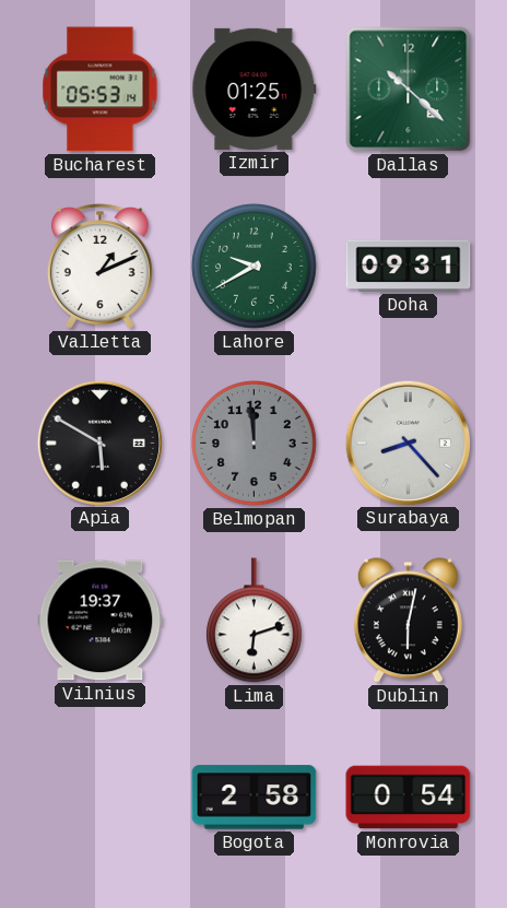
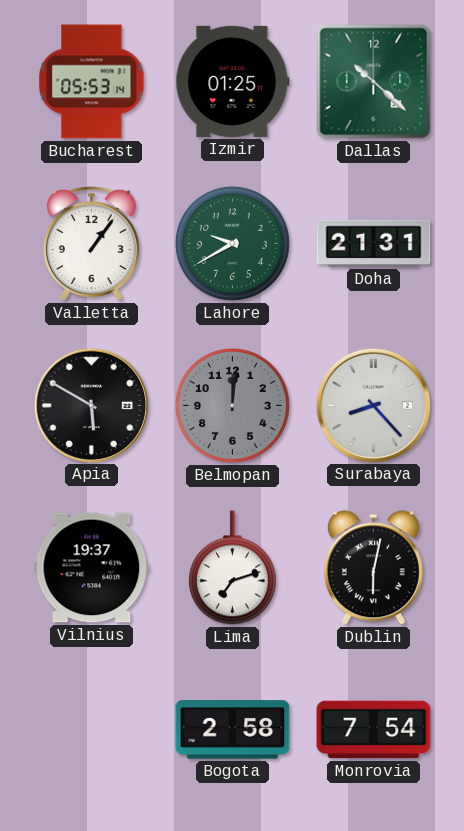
Valletta: 1:11 -> 1:06 (91, 244)
Doha: 09:31 -> 21:31 (374, 243)
Belmopan: 11:59 -> 12:01 (233, 406)
Lima: 6:12 -> 7:12 (233, 568)
Monrovia: 0:54 -> 7:54 (374, 730)
